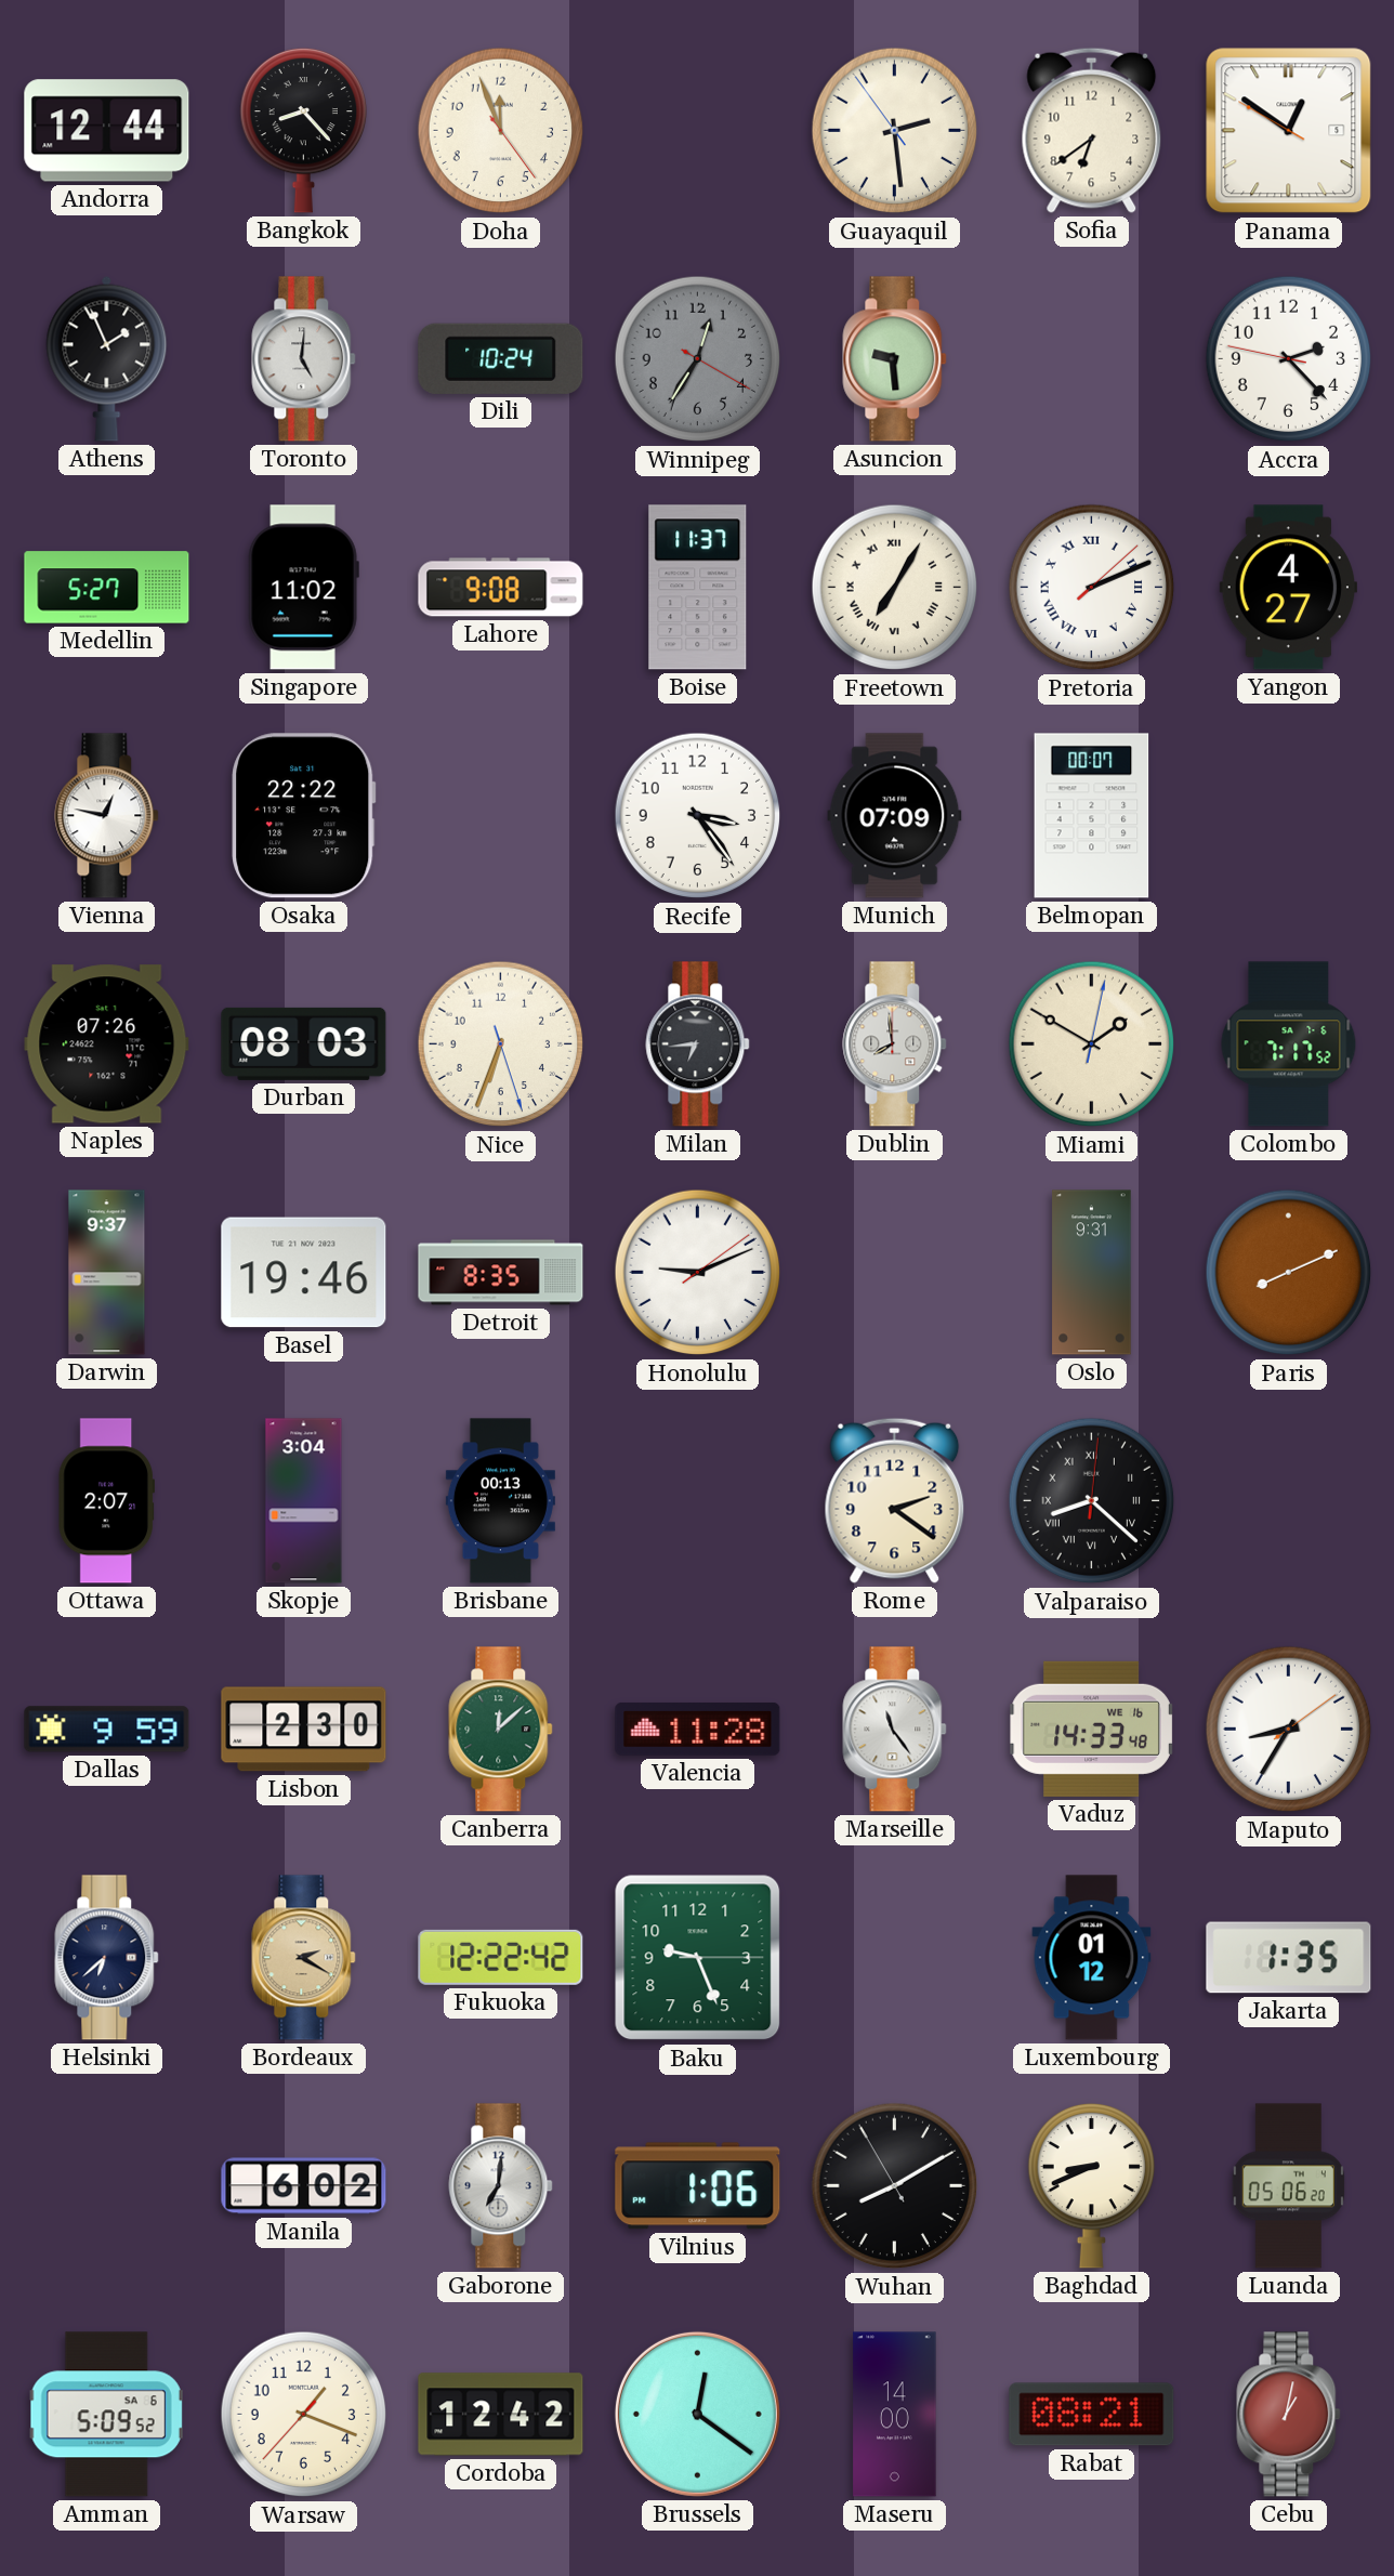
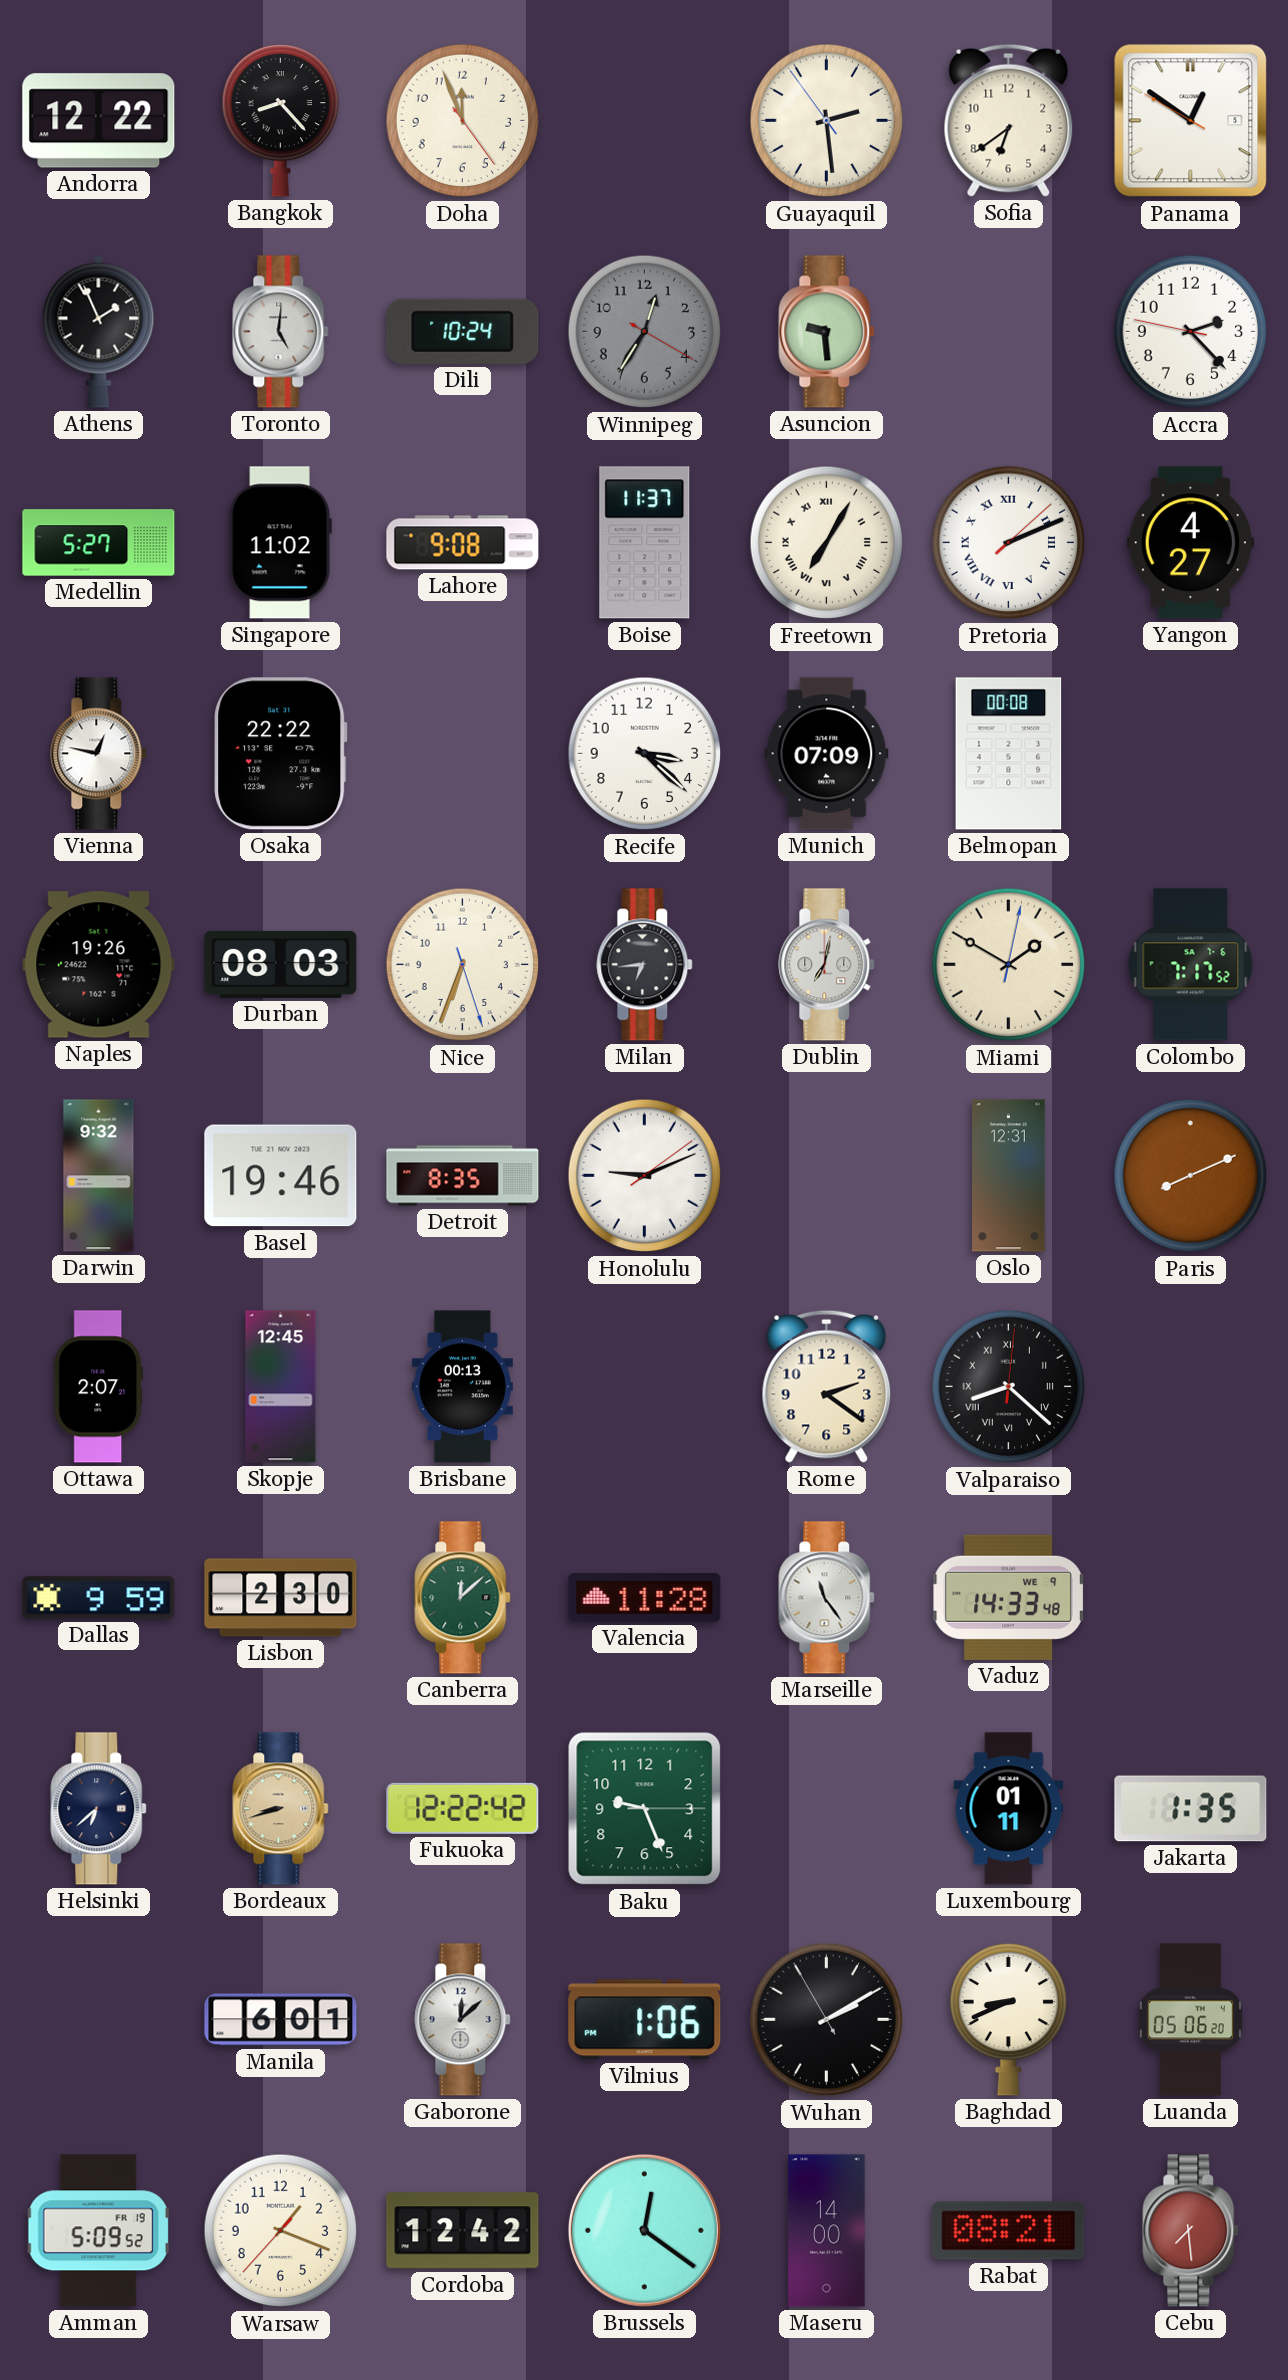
Andorra: 12:44 -> 12:22 (99, 121)
Recife: 3:24 -> 3:22 (645, 754)
Belmopan: 00:07 -> 00:08 (1009, 754)
Naples: 07:26 -> 19:26 (99, 965)
Dublin: 7:59 -> 7:02 (827, 965)
Darwin: 9:37 -> 9:32 (99, 1176)
Oslo: 9:31 -> 12:31 (1009, 1176)
Skopje: 3:04 -> 12:45 (281, 1387)
Vaduz date: WE 16 -> WE 9 (1008, 1597)
Maputo: 8:35 -> none (1289, 1730)
Bordeaux: 2:20 -> 8:42 (281, 1809)
Luxembourg: 01:12 -> 01:11 (1009, 1809)
Manila: 6:02 -> 6:01 (281, 2020)
Gaborone: 7:01 -> 12:08 (463, 2020)
Wuhan: 8:09 -> 2:09 (827, 2020)
Amman date: SA 6 -> FR 19 (98, 2231)
Cebu: 1:02 -> 7:29 (1191, 2231)
